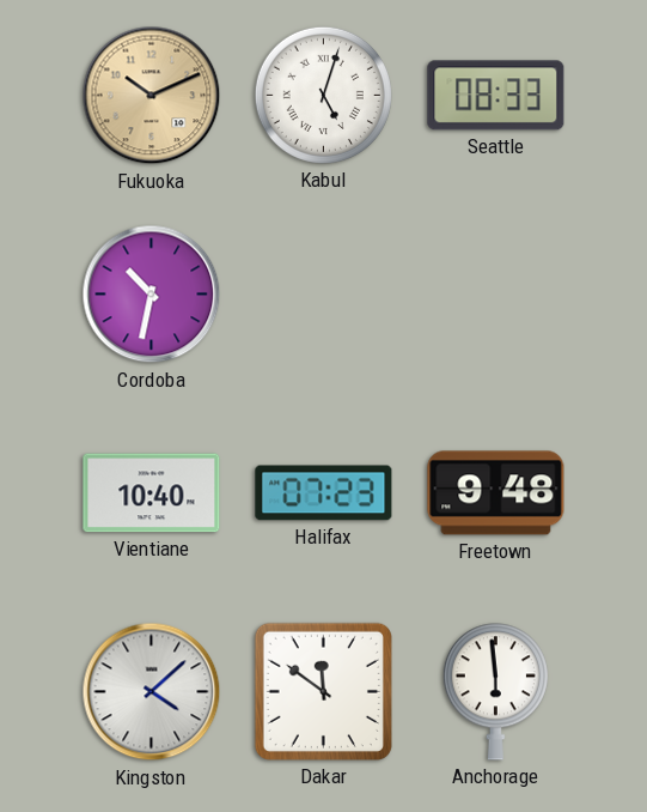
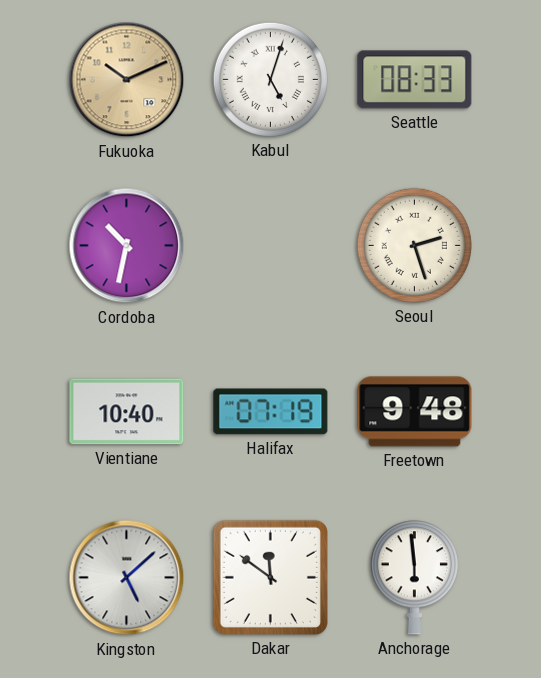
Seoul: none -> 2:27 (414, 245)
Halifax: 07:23 -> 07:19 (271, 412)
Kingston: 4:08 -> 5:08 (127, 578)
